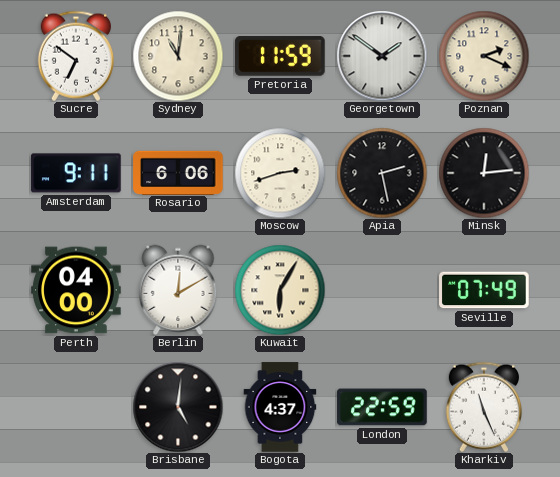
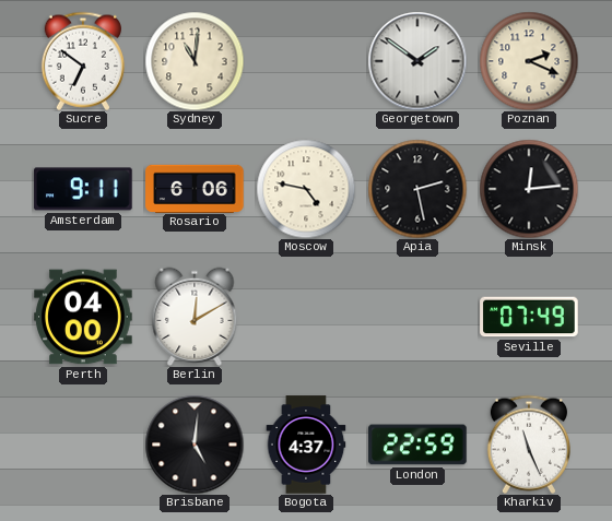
Pretoria: 11:59 -> none (280, 56)
Moscow: 2:42 -> 4:47 (306, 189)
Kuwait: 6:05 -> none (280, 290)
